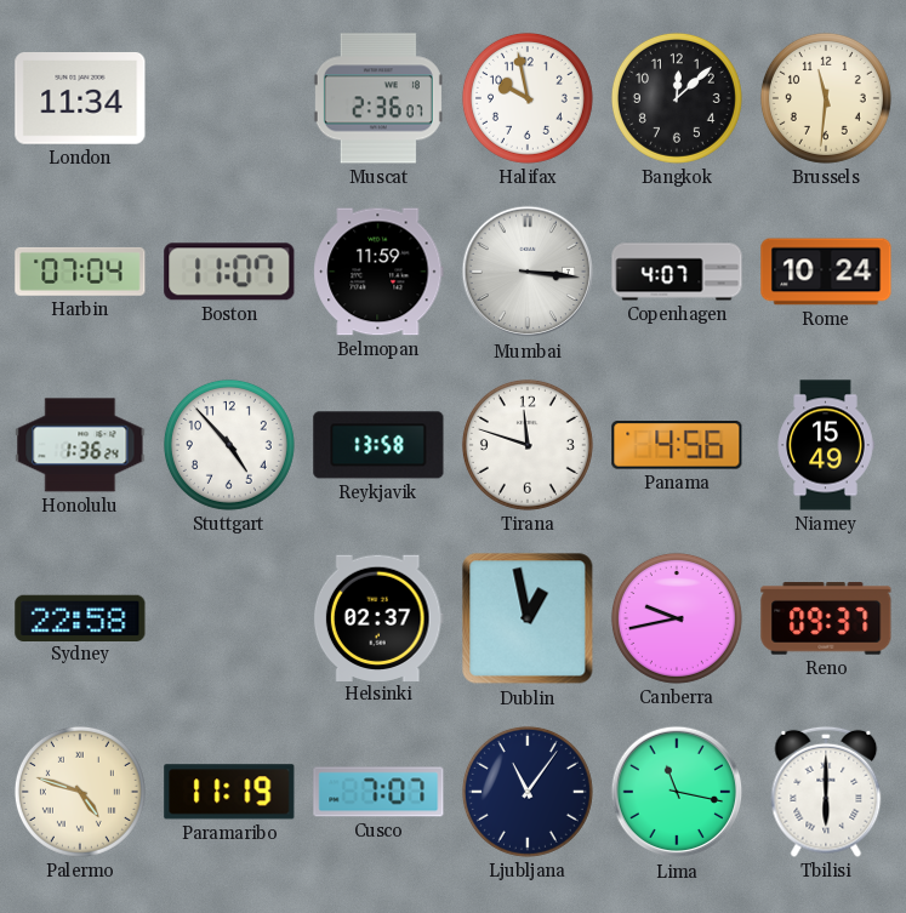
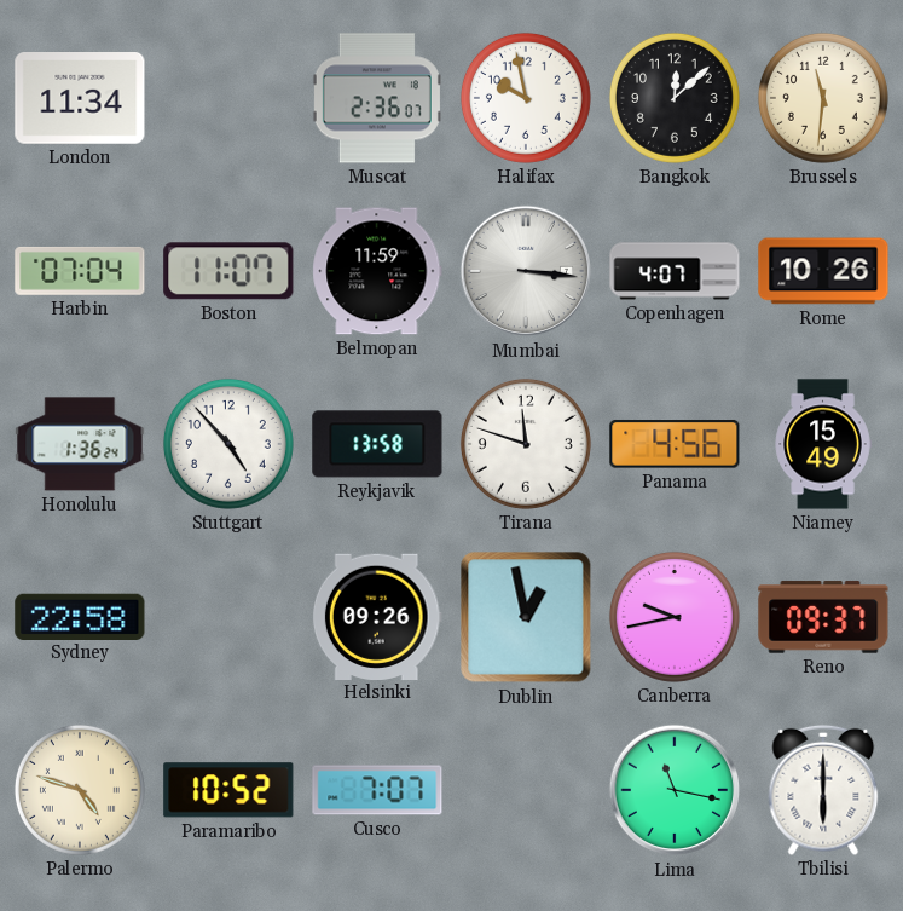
Rome: 10:24 -> 10:26 (823, 271)
Helsinki: 02:37 -> 09:26 (377, 616)
Paramaribo: 11:19 -> 10:52 (228, 790)
Ljubljana: 11:06 -> none (528, 792)
